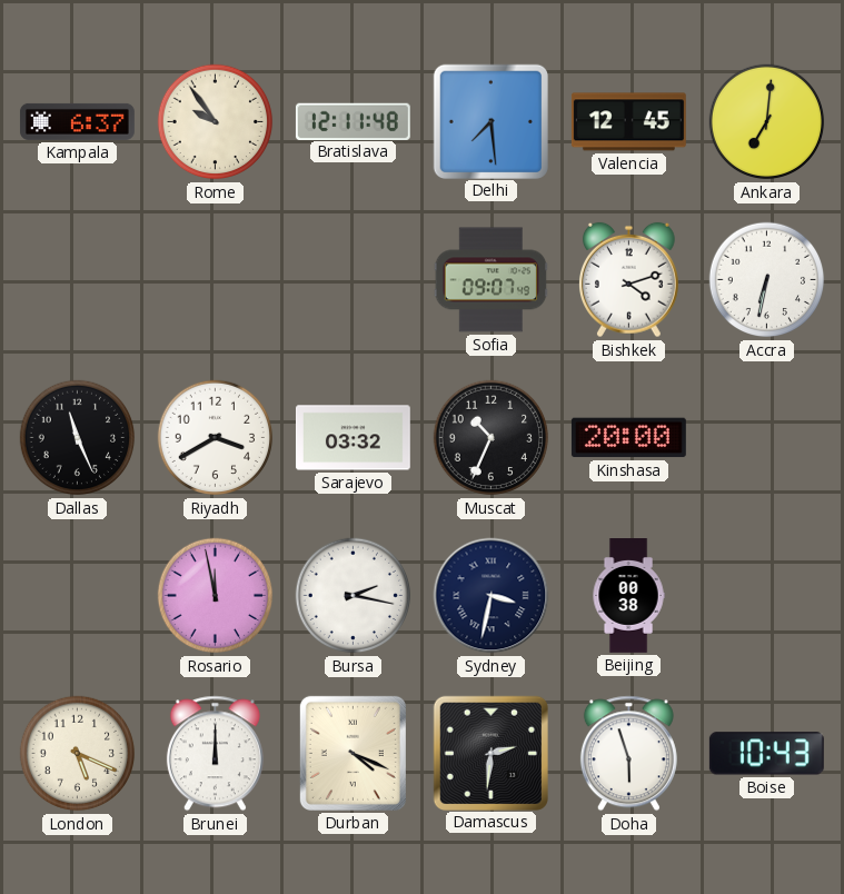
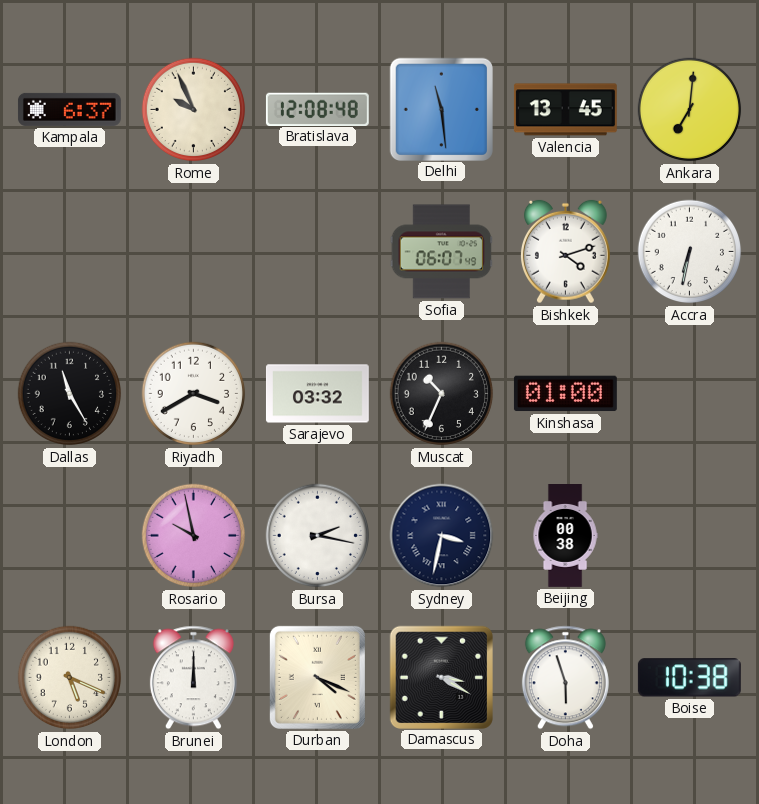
Rome: 9:54 -> 9:56 (194, 110)
Bratislava: 12:11 -> 12:08 (317, 109)
Delhi: 7:29 -> 11:29 (441, 109)
Valencia: 12:45 -> 13:45 (565, 110)
Sofia: 09:07 -> 06:07 (442, 252)
Dallas: 11:26 -> 11:25 (70, 394)
Kinshasa: 20:00 -> 01:00 (565, 394)
Rosario: 11:58 -> 9:58 (194, 536)
Damascus: 2:31 -> 3:20 (441, 677)
Boise: 10:43 -> 10:38 (689, 678)
